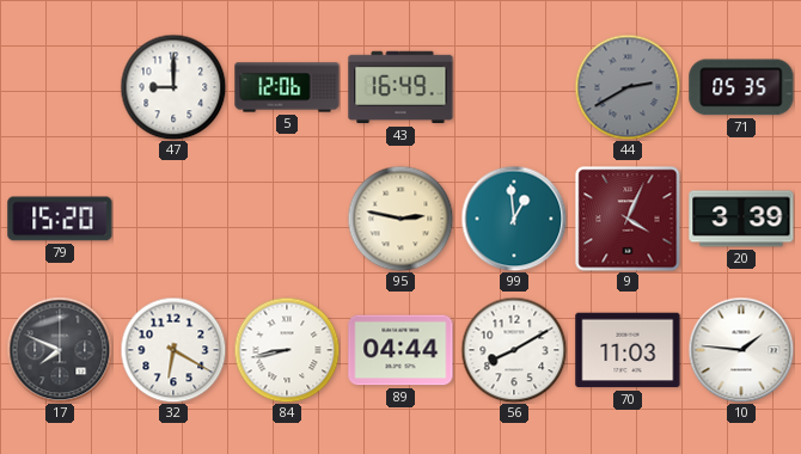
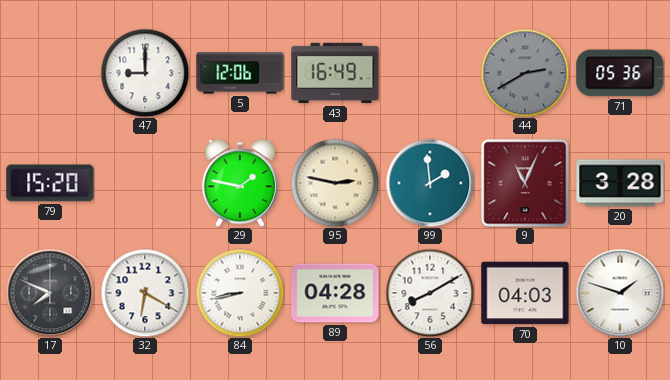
71: 05:35 -> 05:36 (620, 73)
29: none -> 1:47 (240, 183)
99: 12:59 -> 1:59 (430, 183)
9: 4:04 -> 11:04 (525, 183)
20: 3:39 -> 3:28 (620, 183)
89: 04:44 -> 04:28 (335, 293)
70: 11:03 -> 04:03 (525, 293)
10: 1:46 -> 1:48 (620, 293)
